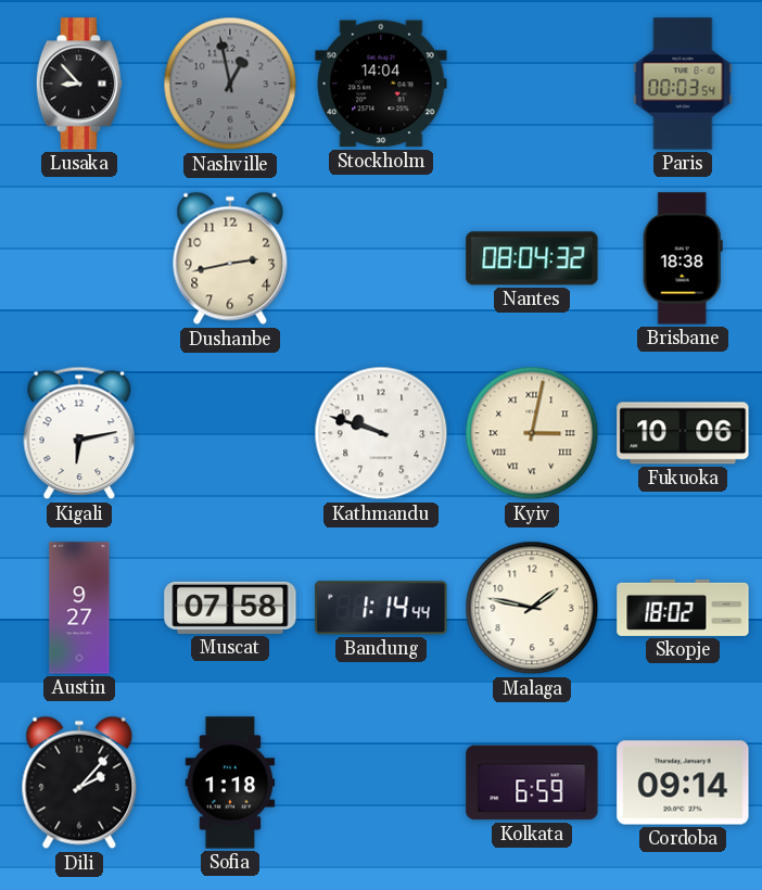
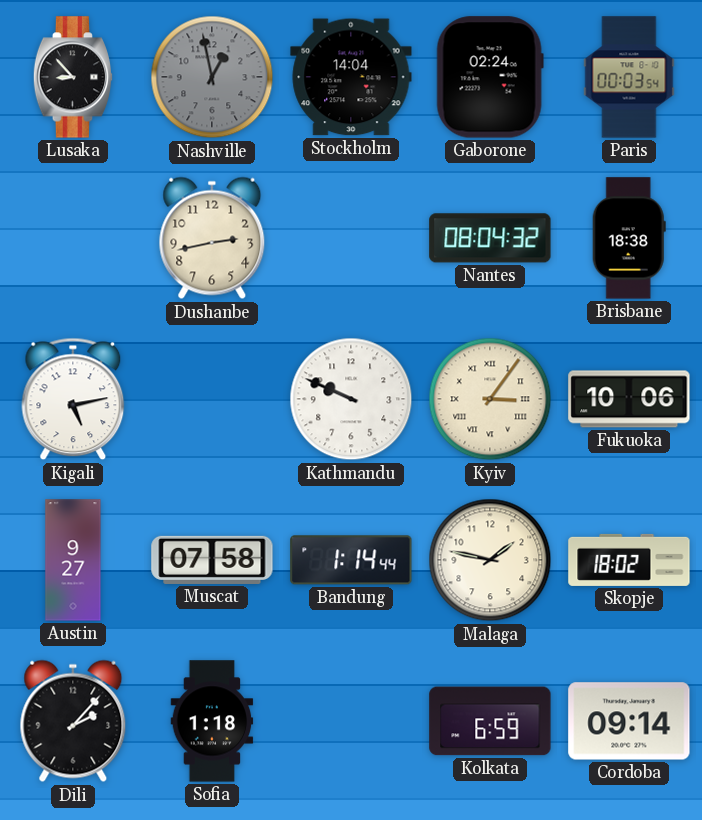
Gaborone: none -> 02:24 (490, 77)
Kigali: 6:13 -> 5:13 (73, 399)
Kathmandu: 9:48 -> 9:49 (351, 399)
Kyiv: 3:02 -> 3:06 (490, 399)
